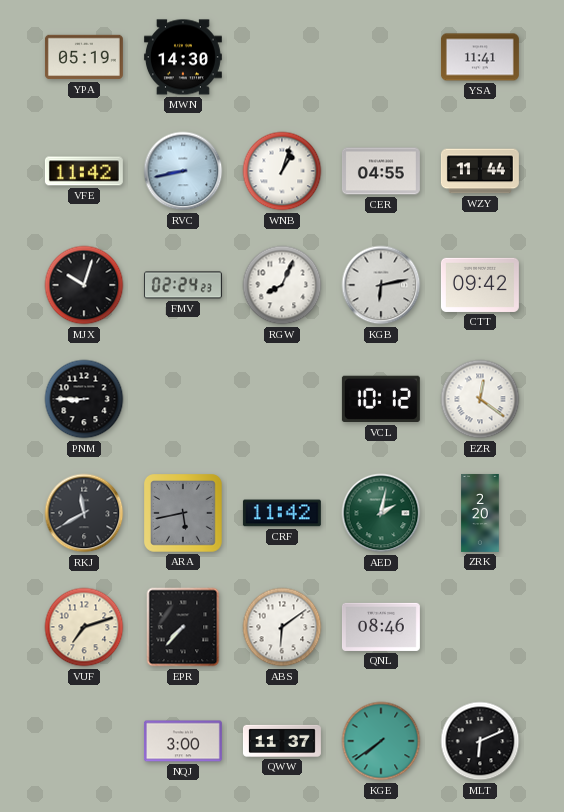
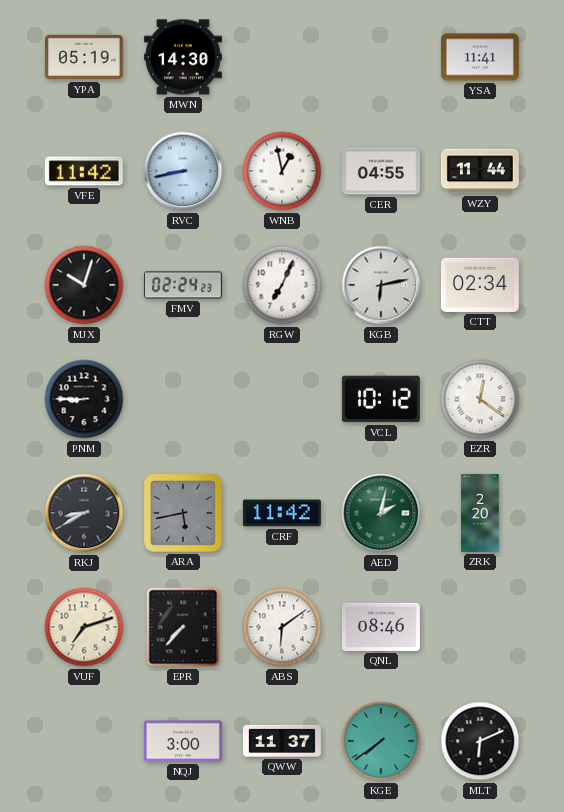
WNB: 1:03 -> 12:58 (282, 171)
RGW: 8:04 -> 7:04 (282, 285)
CTT: 09:42 -> 02:34 (480, 285)
RKJ: 11:40 -> 8:40 (84, 513)
